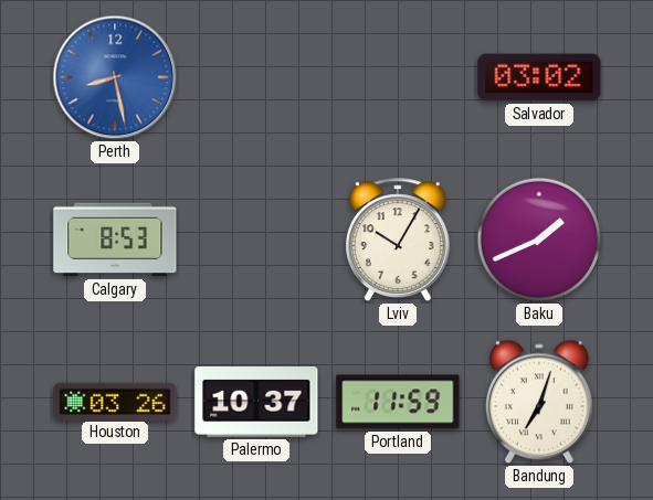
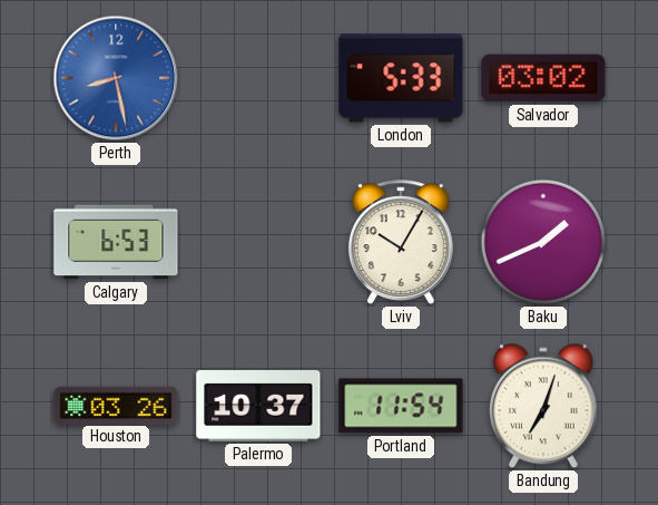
London: none -> 5:33 (401, 78)
Calgary: 8:53 -> 6:53 (116, 242)
Portland: 11:59 -> 11:54 (401, 406)
